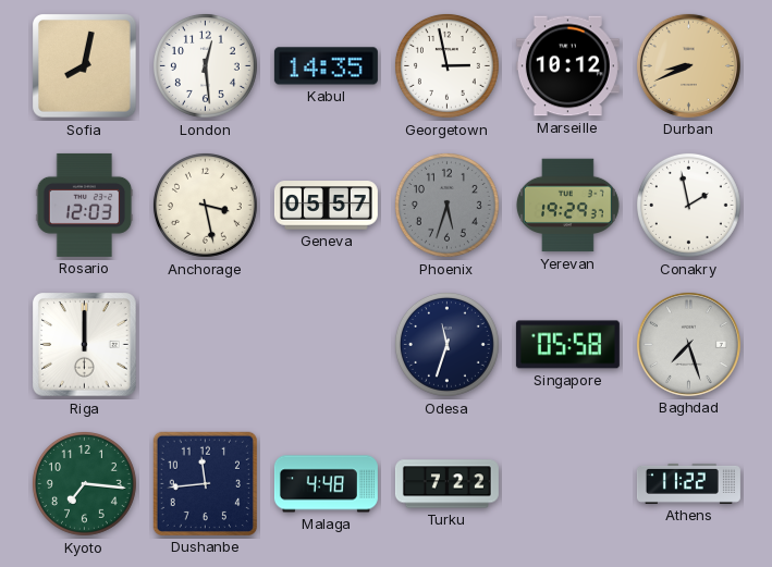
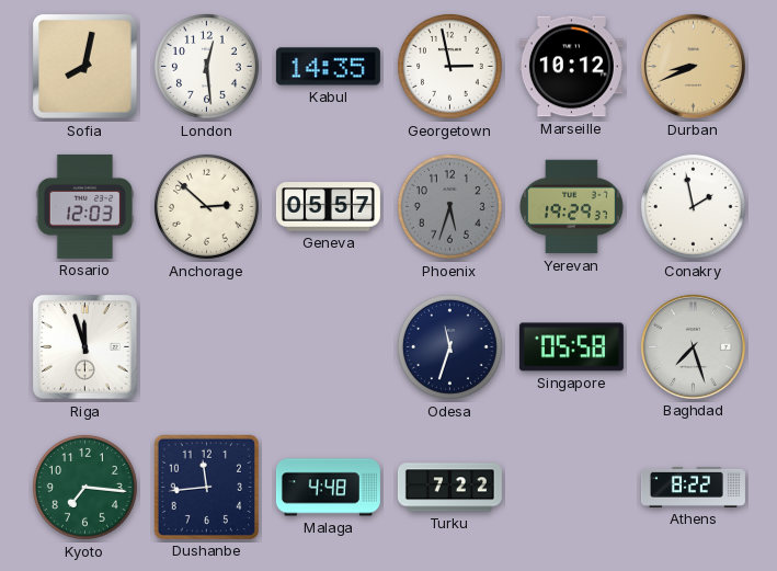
Anchorage: 3:28 -> 2:52 (206, 206)
Riga: 12:00 -> 11:57 (85, 347)
Athens: 11:22 -> 8:22 (693, 487)
